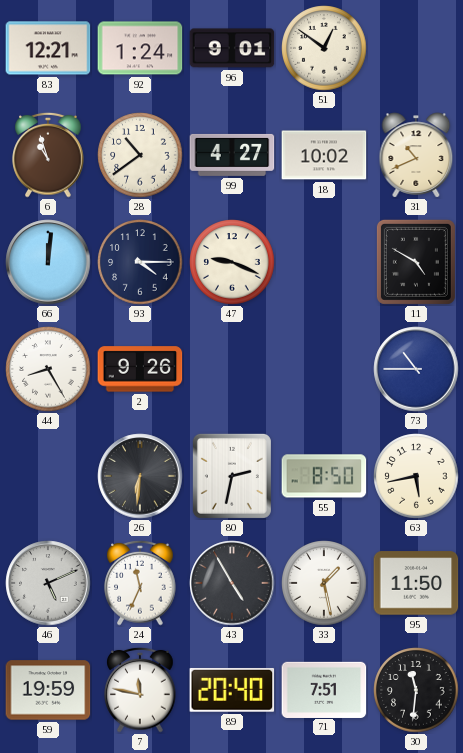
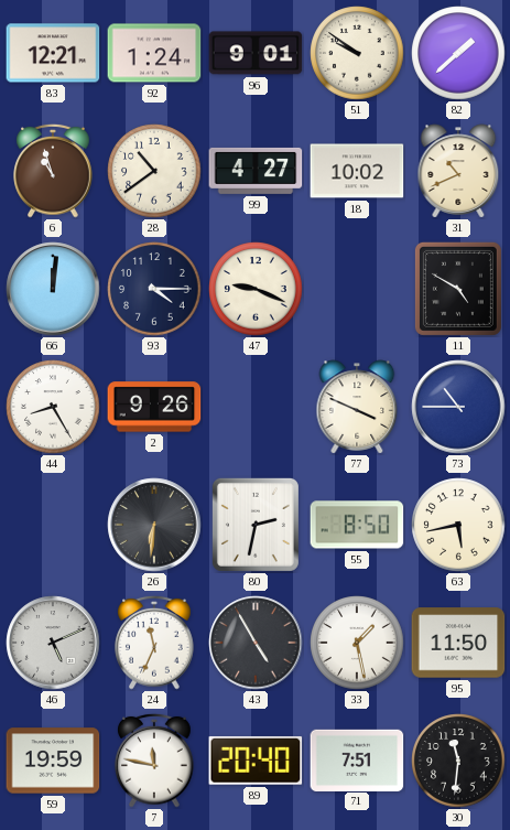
51: 12:51 -> 9:51 (357, 53)
82: none -> 1:38 (458, 53)
77: none -> 3:49 (357, 407)
